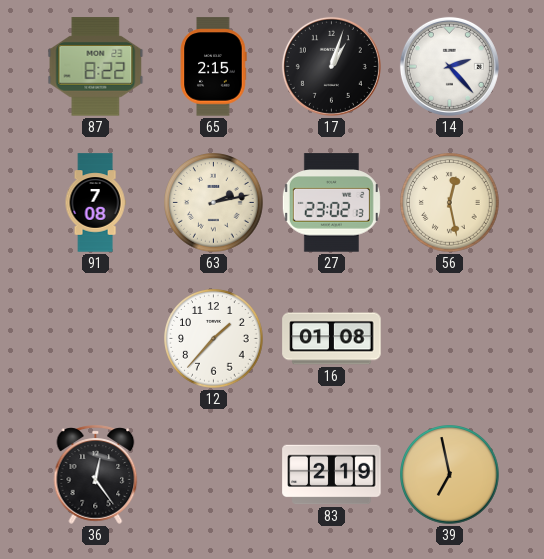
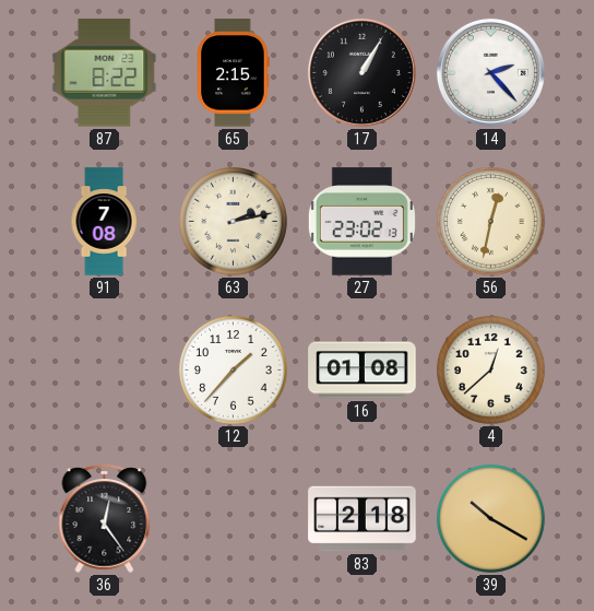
17: 1:03 -> 1:05 (361, 72)
56: 12:28 -> 12:32 (491, 222)
4: none -> 12:38 (491, 371)
83: 2:19 -> 2:18 (363, 519)
39: 6:58 -> 10:20 (491, 519)
